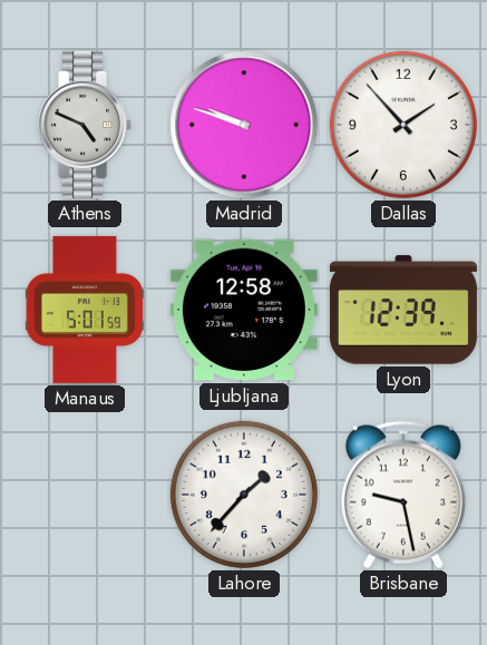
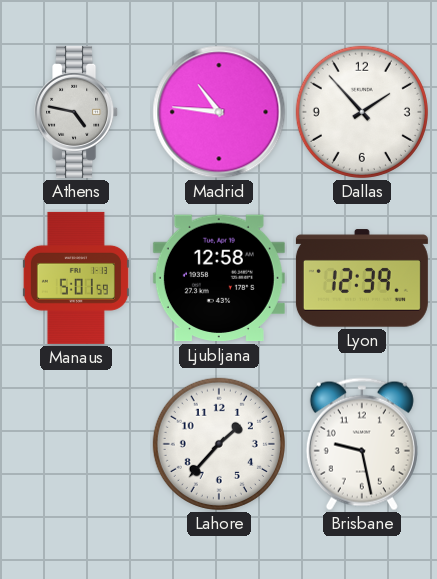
Athens: 4:49 -> 4:47 (77, 112)
Madrid: 9:48 -> 10:46 (219, 112)
